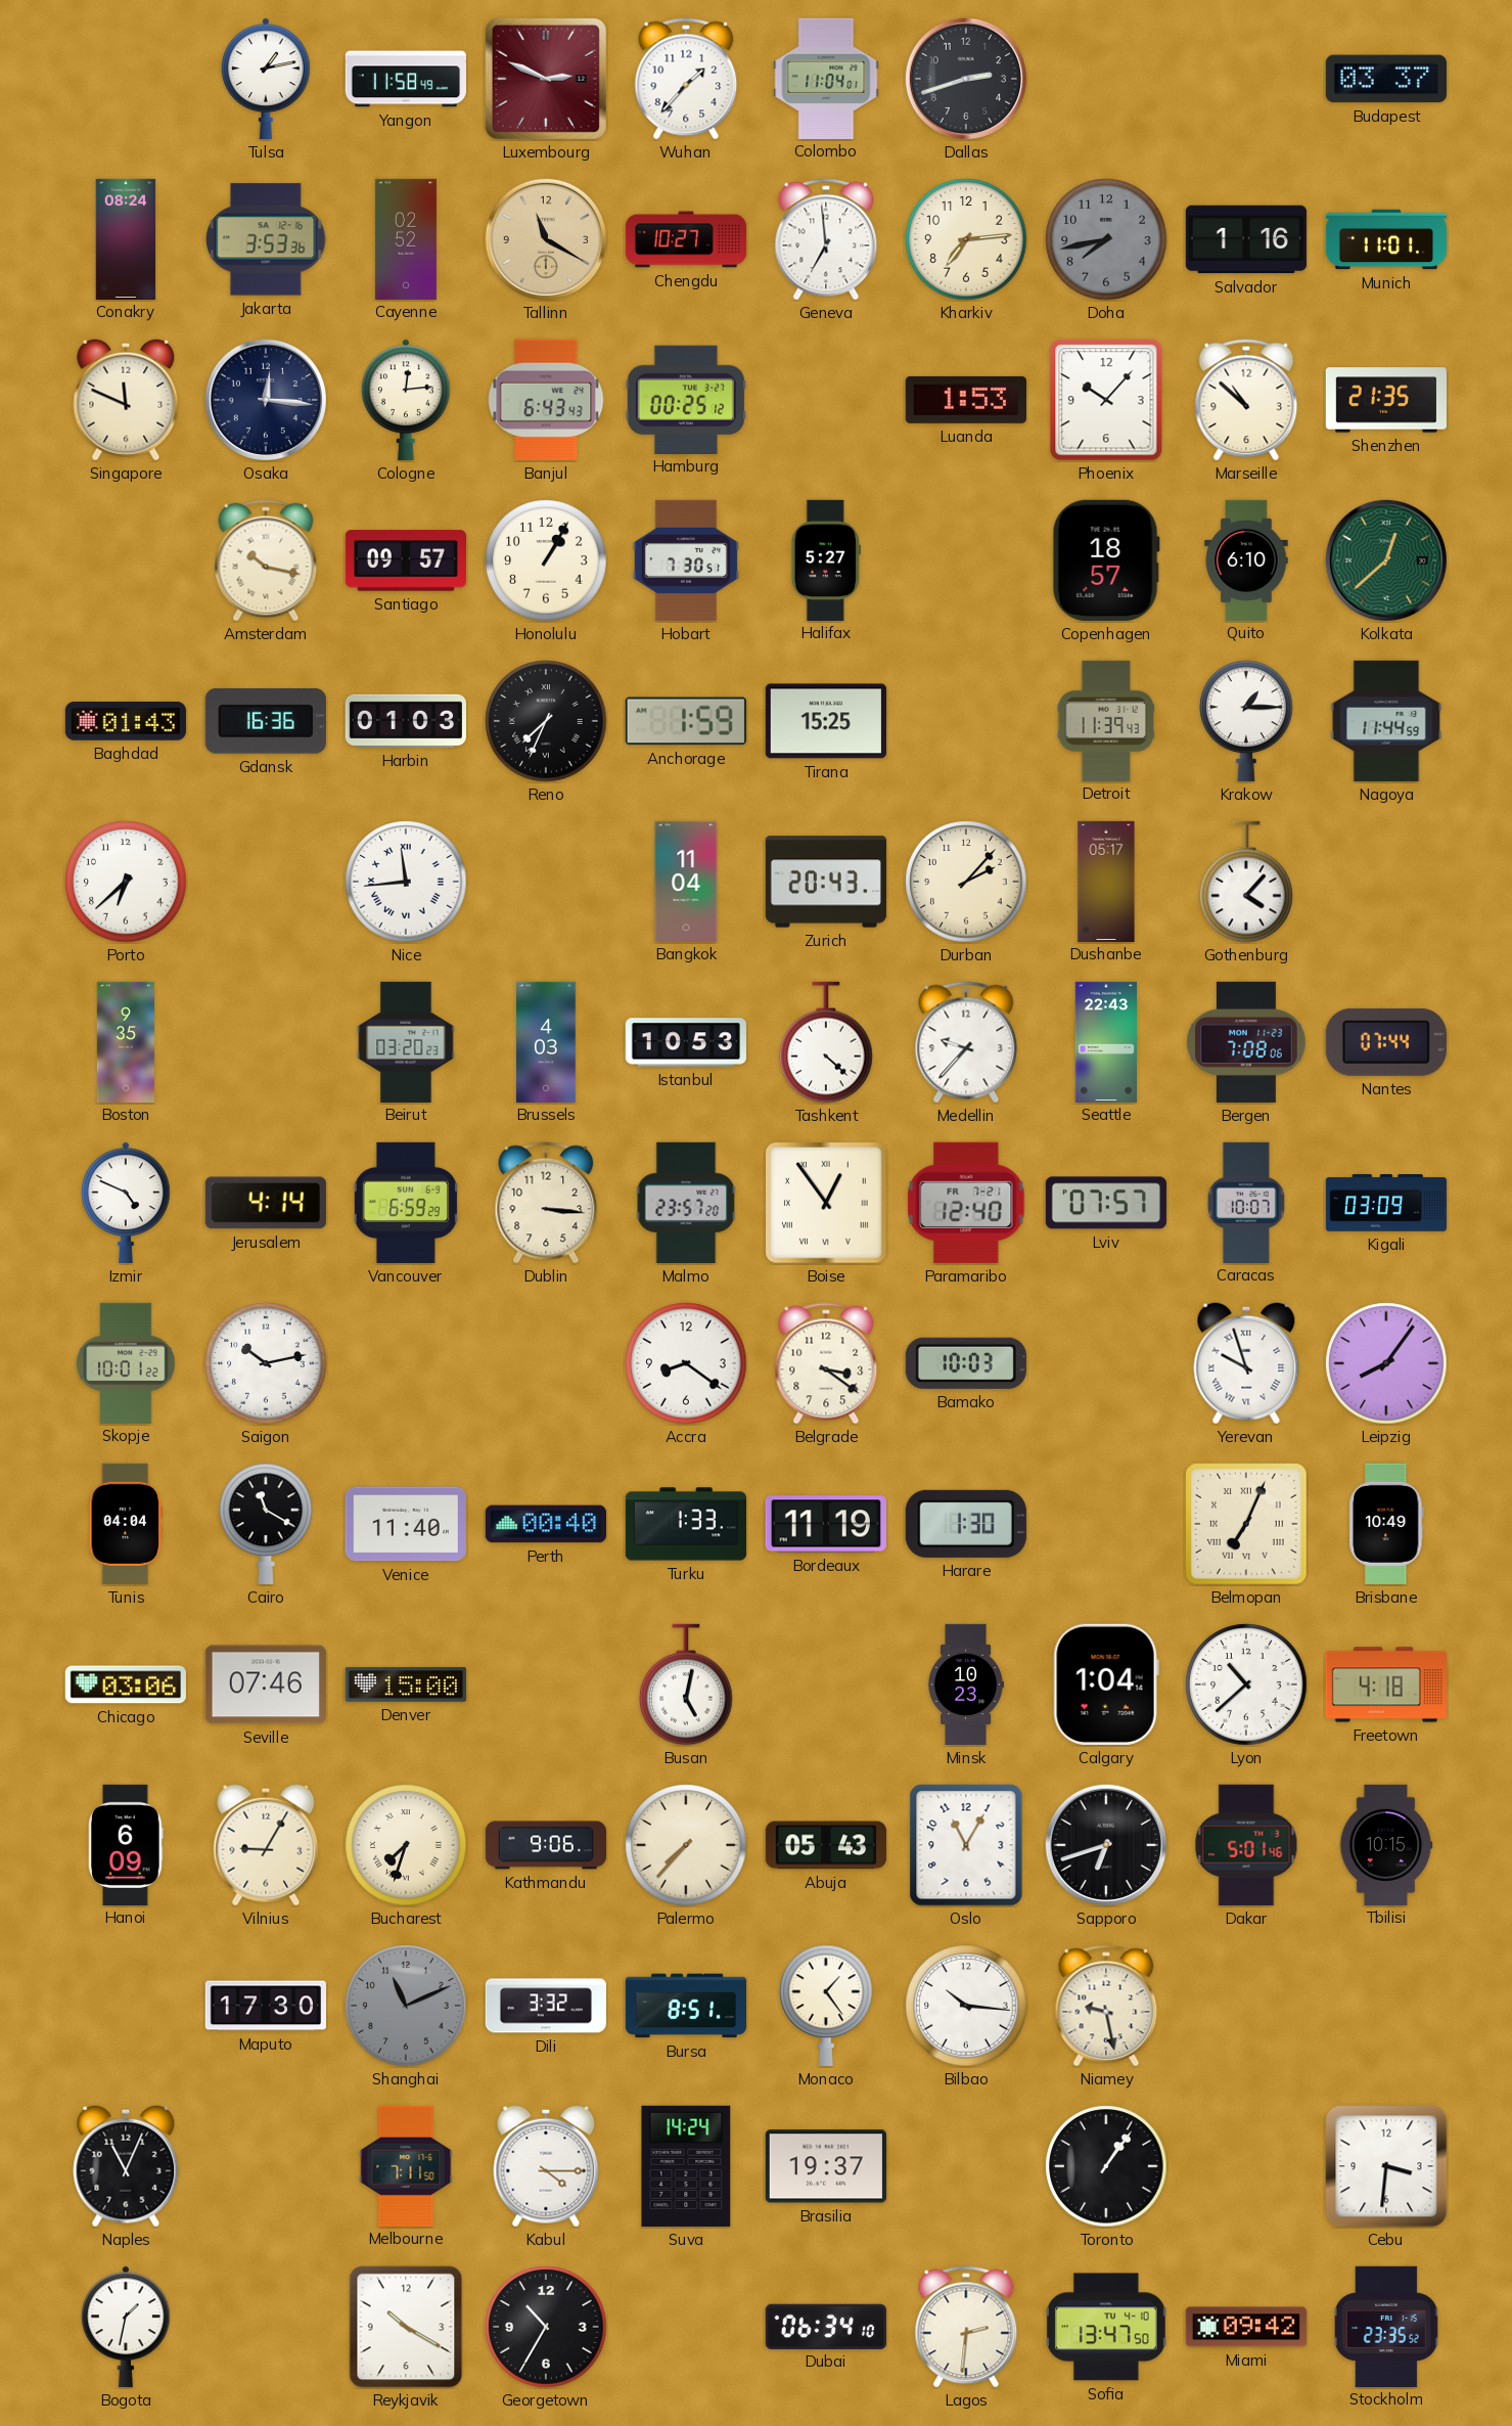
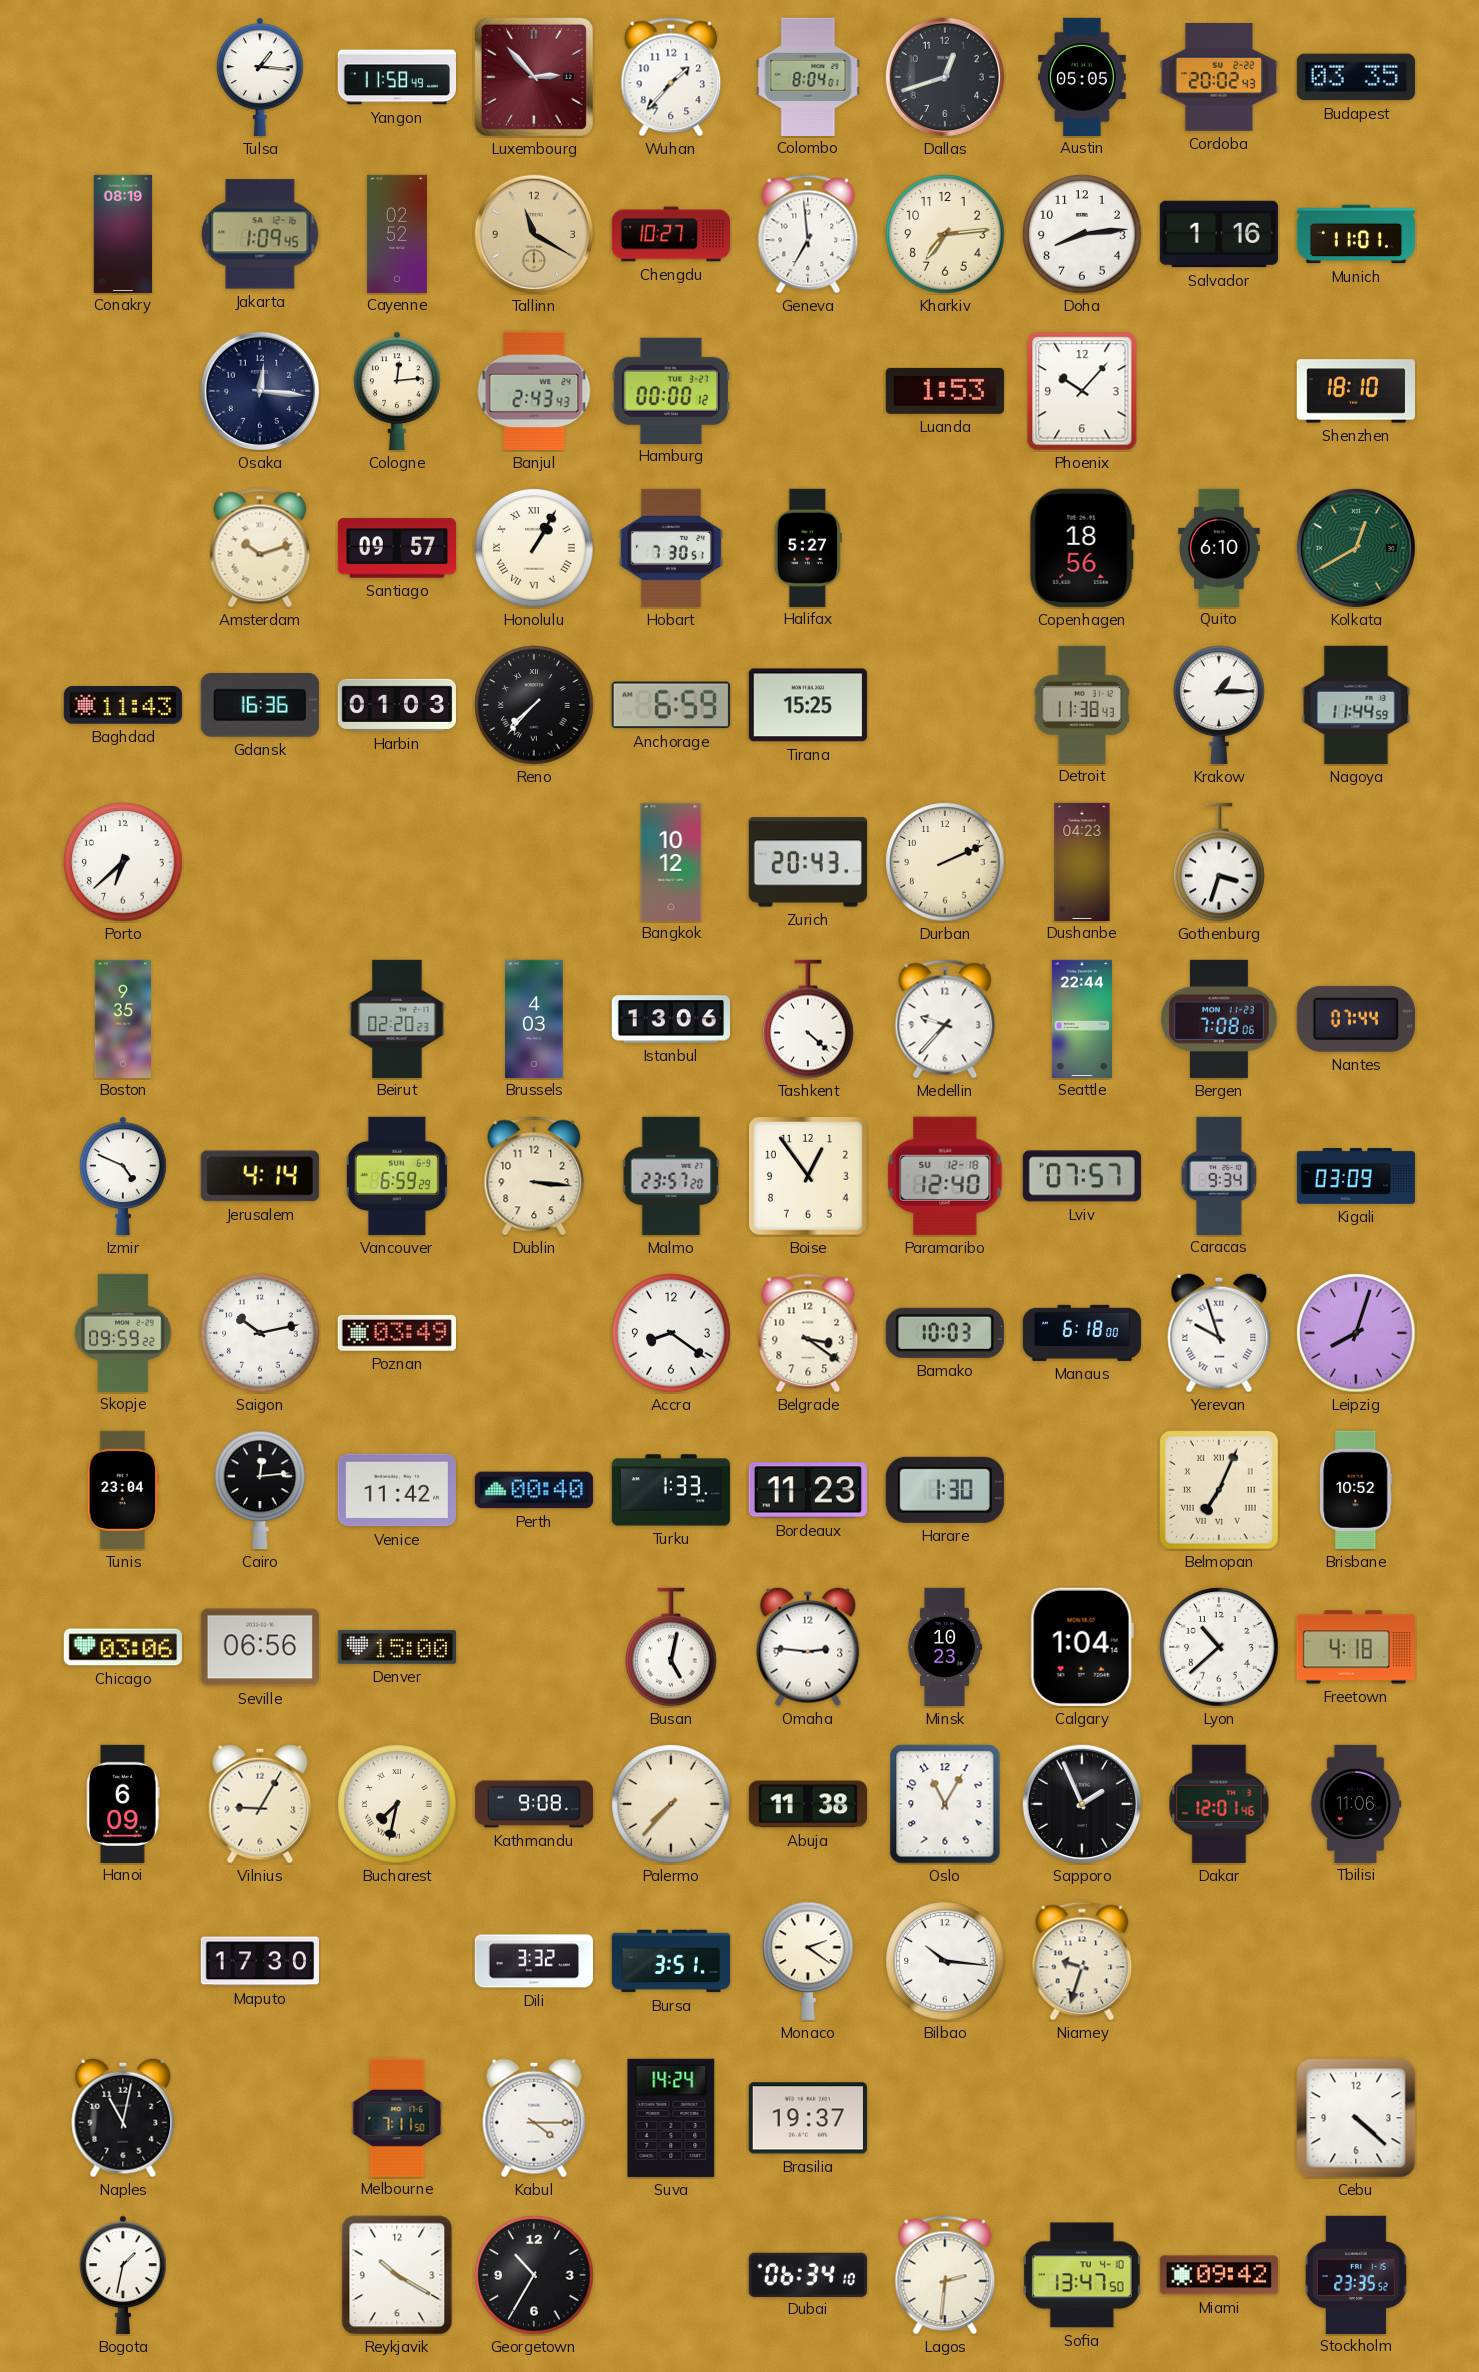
Tulsa: 1:13 -> 1:16 (260, 77)
Luxembourg: 2:49 -> 2:53 (534, 77)
Colombo: 11:04 -> 8:04 (808, 76)
Dallas: 2:42 -> 12:42 (945, 77)
Austin: none -> 05:05 (1083, 76)
Cordoba: none -> 20:02 (1218, 78)
Budapest: 03:37 -> 03:35 (1356, 77)
Conakry: 08:24 -> 08:19 (123, 233)
Jakarta: 3:53 -> 1:09 (260, 234)
Doha: 7:43 -> 8:14 (1082, 234)
Doha dial: grey -> white (1082, 234)
Singapore: 11:49 -> none (126, 400)
Banjul: 6:43 -> 2:43 (534, 391)
Hamburg: 00:25 -> 00:00 (671, 390)
Marseille: 10:52 -> none (1246, 400)
Shenzhen: 21:35 -> 18:10 (1355, 391)
Amsterdam: 10:17 -> 10:12 (260, 548)
Honolulu numerals: Arabic -> Roman (534, 548)
Copenhagen: 18:57 -> 18:56 (1082, 548)
Kolkata: 12:38 -> 12:40 (1356, 548)
Baghdad: 01:43 -> 11:43 (123, 705)
Reno: 7:34 -> 7:37 (534, 705)
Anchorage: 1:59 -> 6:59 (671, 705)
Detroit: 11:39 -> 11:38 (1081, 704)
Nice: 11:44 -> none (406, 882)
Bangkok: 11:04 -> 10:12 (671, 861)
Durban: 2:07 -> 2:11 (945, 862)
Dushanbe: 05:17 -> 04:23 (1082, 861)
Gothenburg: 4:07 -> 3:33 (1219, 862)
Beirut: 03:20 -> 02:20 (397, 1018)
Istanbul: 10:53 -> 13:06 (670, 1019)
Seattle: 22:43 -> 22:44 (1081, 1018)
Boise numerals: Roman -> Arabic (809, 1177)
Paramaribo date: FR 7-21 -> SU 12-18 (945, 1176)
Caracas: 10:07 -> 9:34 (1219, 1175)
Skopje: 10:01 -> 09:59 (123, 1332)
Poznan: none -> 03:49 (397, 1333)
Manaus: none -> 6:18 (1081, 1333)
Leipzig: 8:06 -> 8:03 (1356, 1333)
Tunis: 04:04 -> 23:04 (123, 1490)
Cairo: 11:20 -> 12:14 (260, 1490)
Venice: 11:40 -> 11:42 (397, 1490)
Bordeaux: 11:19 -> 11:23 (808, 1490)
Brisbane: 10:49 -> 10:52 (1356, 1490)
Seville: 07:46 -> 06:56 (260, 1647)
Omaha: none -> 2:46 (808, 1647)
Bucharest: 7:33 -> 7:32 (397, 1804)
Kathmandu: 9:06 -> 9:08 (533, 1804)
Abuja: 05:43 -> 11:38 (808, 1804)
Sapporo: 6:42 -> 1:56 (1082, 1804)
Dakar: 5:01 -> 12:01 (1219, 1804)
Tbilisi: 10:15 -> 11:06 (1356, 1803)
Shanghai: 11:11 -> none (406, 2006)
Bursa: 8:51 -> 3:51 (670, 1961)
Monaco: 1:24 -> 2:21 (808, 1961)
Niamey: 9:28 -> 9:33 (1082, 1961)
Naples: 11:04 -> 11:02 (123, 2118)
Toronto: 1:06 -> none (1106, 2166)
Cebu: 3:31 -> 4:22 (1356, 2118)
